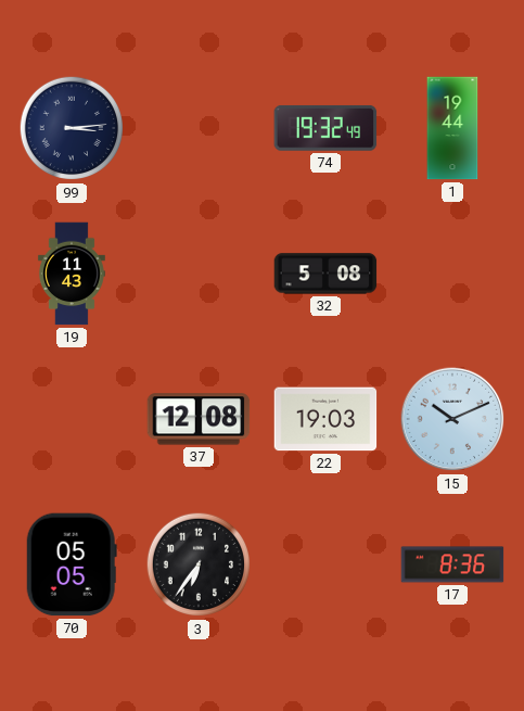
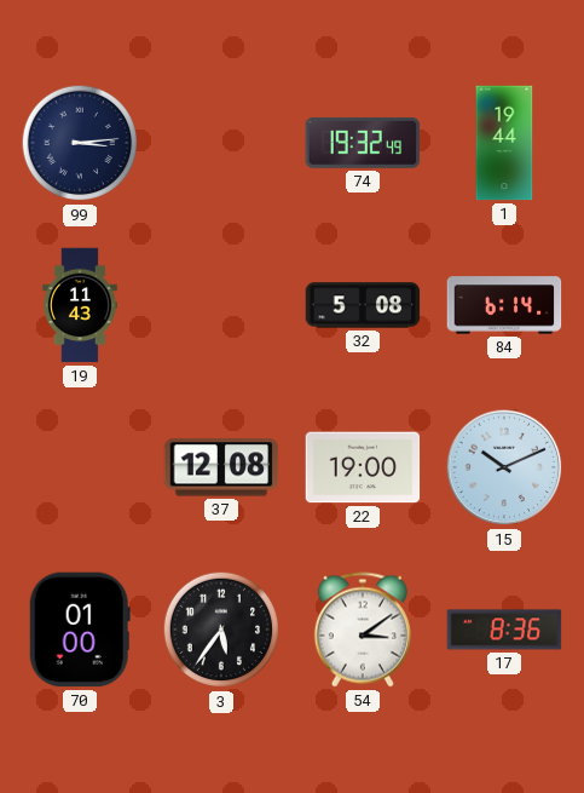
84: none -> 6:14 (504, 305)
22: 19:03 -> 19:00 (363, 467)
70: 05:05 -> 01:00 (80, 630)
3: 6:36 -> 5:36 (221, 630)
54: none -> 3:09 (363, 630)
